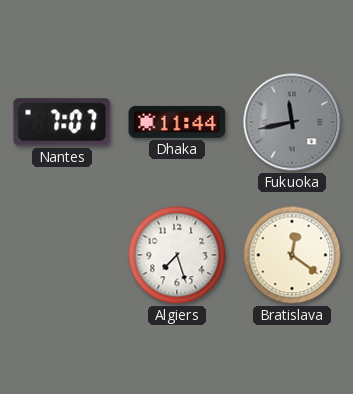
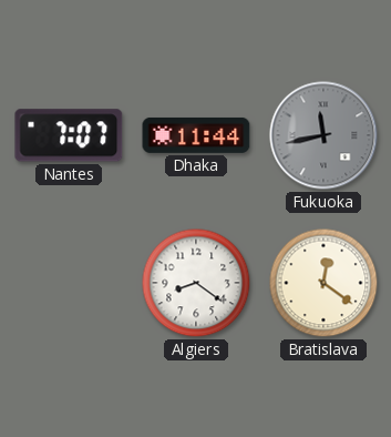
Algiers: 7:27 -> 8:21 (196, 283)
